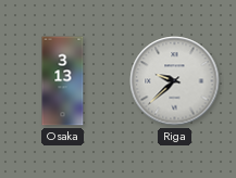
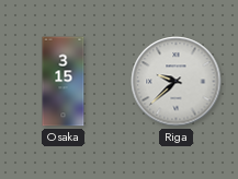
Osaka: 3:13 -> 3:15 (64, 82)
